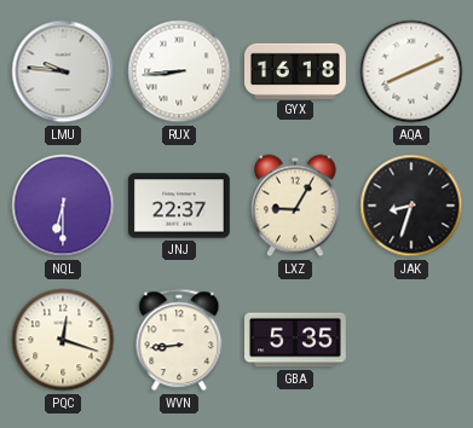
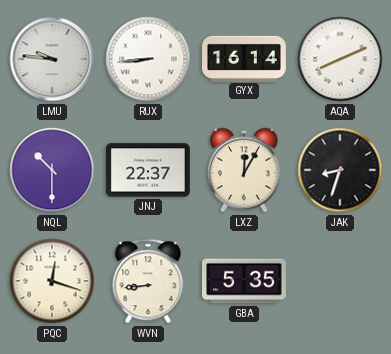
GYX: 16:18 -> 16:14 (245, 58)
NQL: 6:30 -> 10:30 (52, 170)
LXZ: 9:05 -> 12:05 (244, 170)
